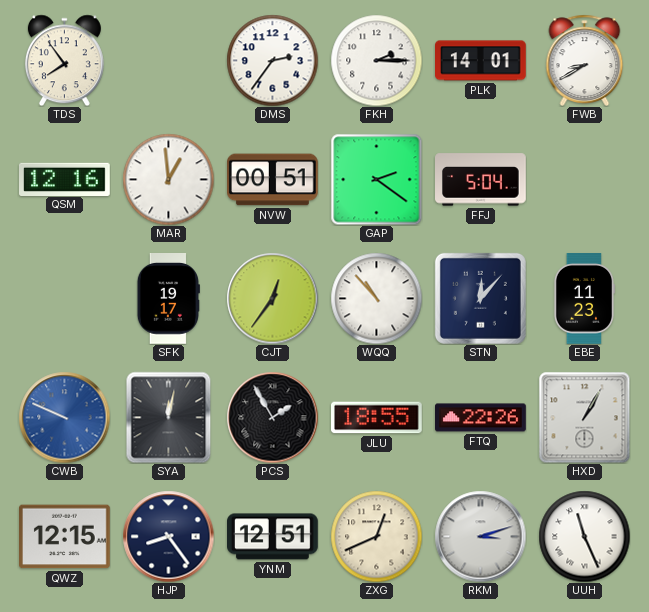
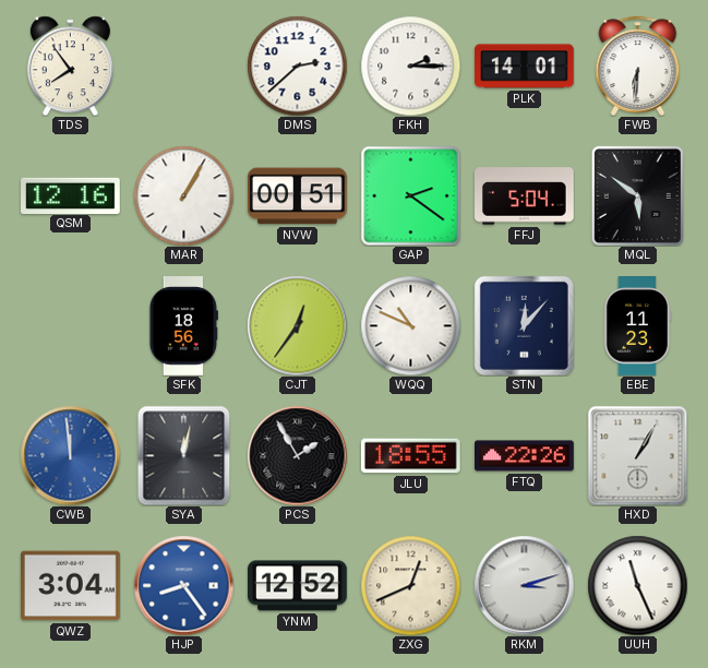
DMS: 2:36 -> 2:38 (297, 65)
FWB: 8:40 -> 6:31 (638, 65)
MAR: 12:59 -> 1:05 (183, 195)
MQL: none -> 5:51 (637, 195)
SFK: 19:17 -> 18:56 (183, 326)
WQQ: 10:53 -> 10:49 (410, 325)
CWB: 9:49 -> 11:59 (70, 455)
QWZ: 12:15 -> 3:04 (71, 586)
HJP dial: navy -> blue (183, 585)
YNM: 12:51 -> 12:52 (298, 586)
